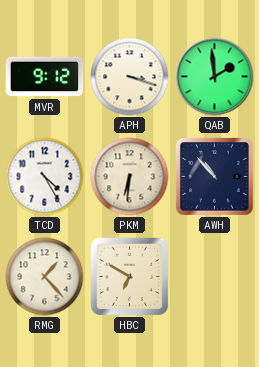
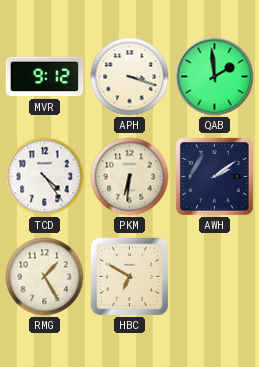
TCD: 4:25 -> 4:24 (45, 177)
AWH: 10:53 -> 2:09 (215, 177)
RMG: 1:23 -> 1:25 (45, 277)
